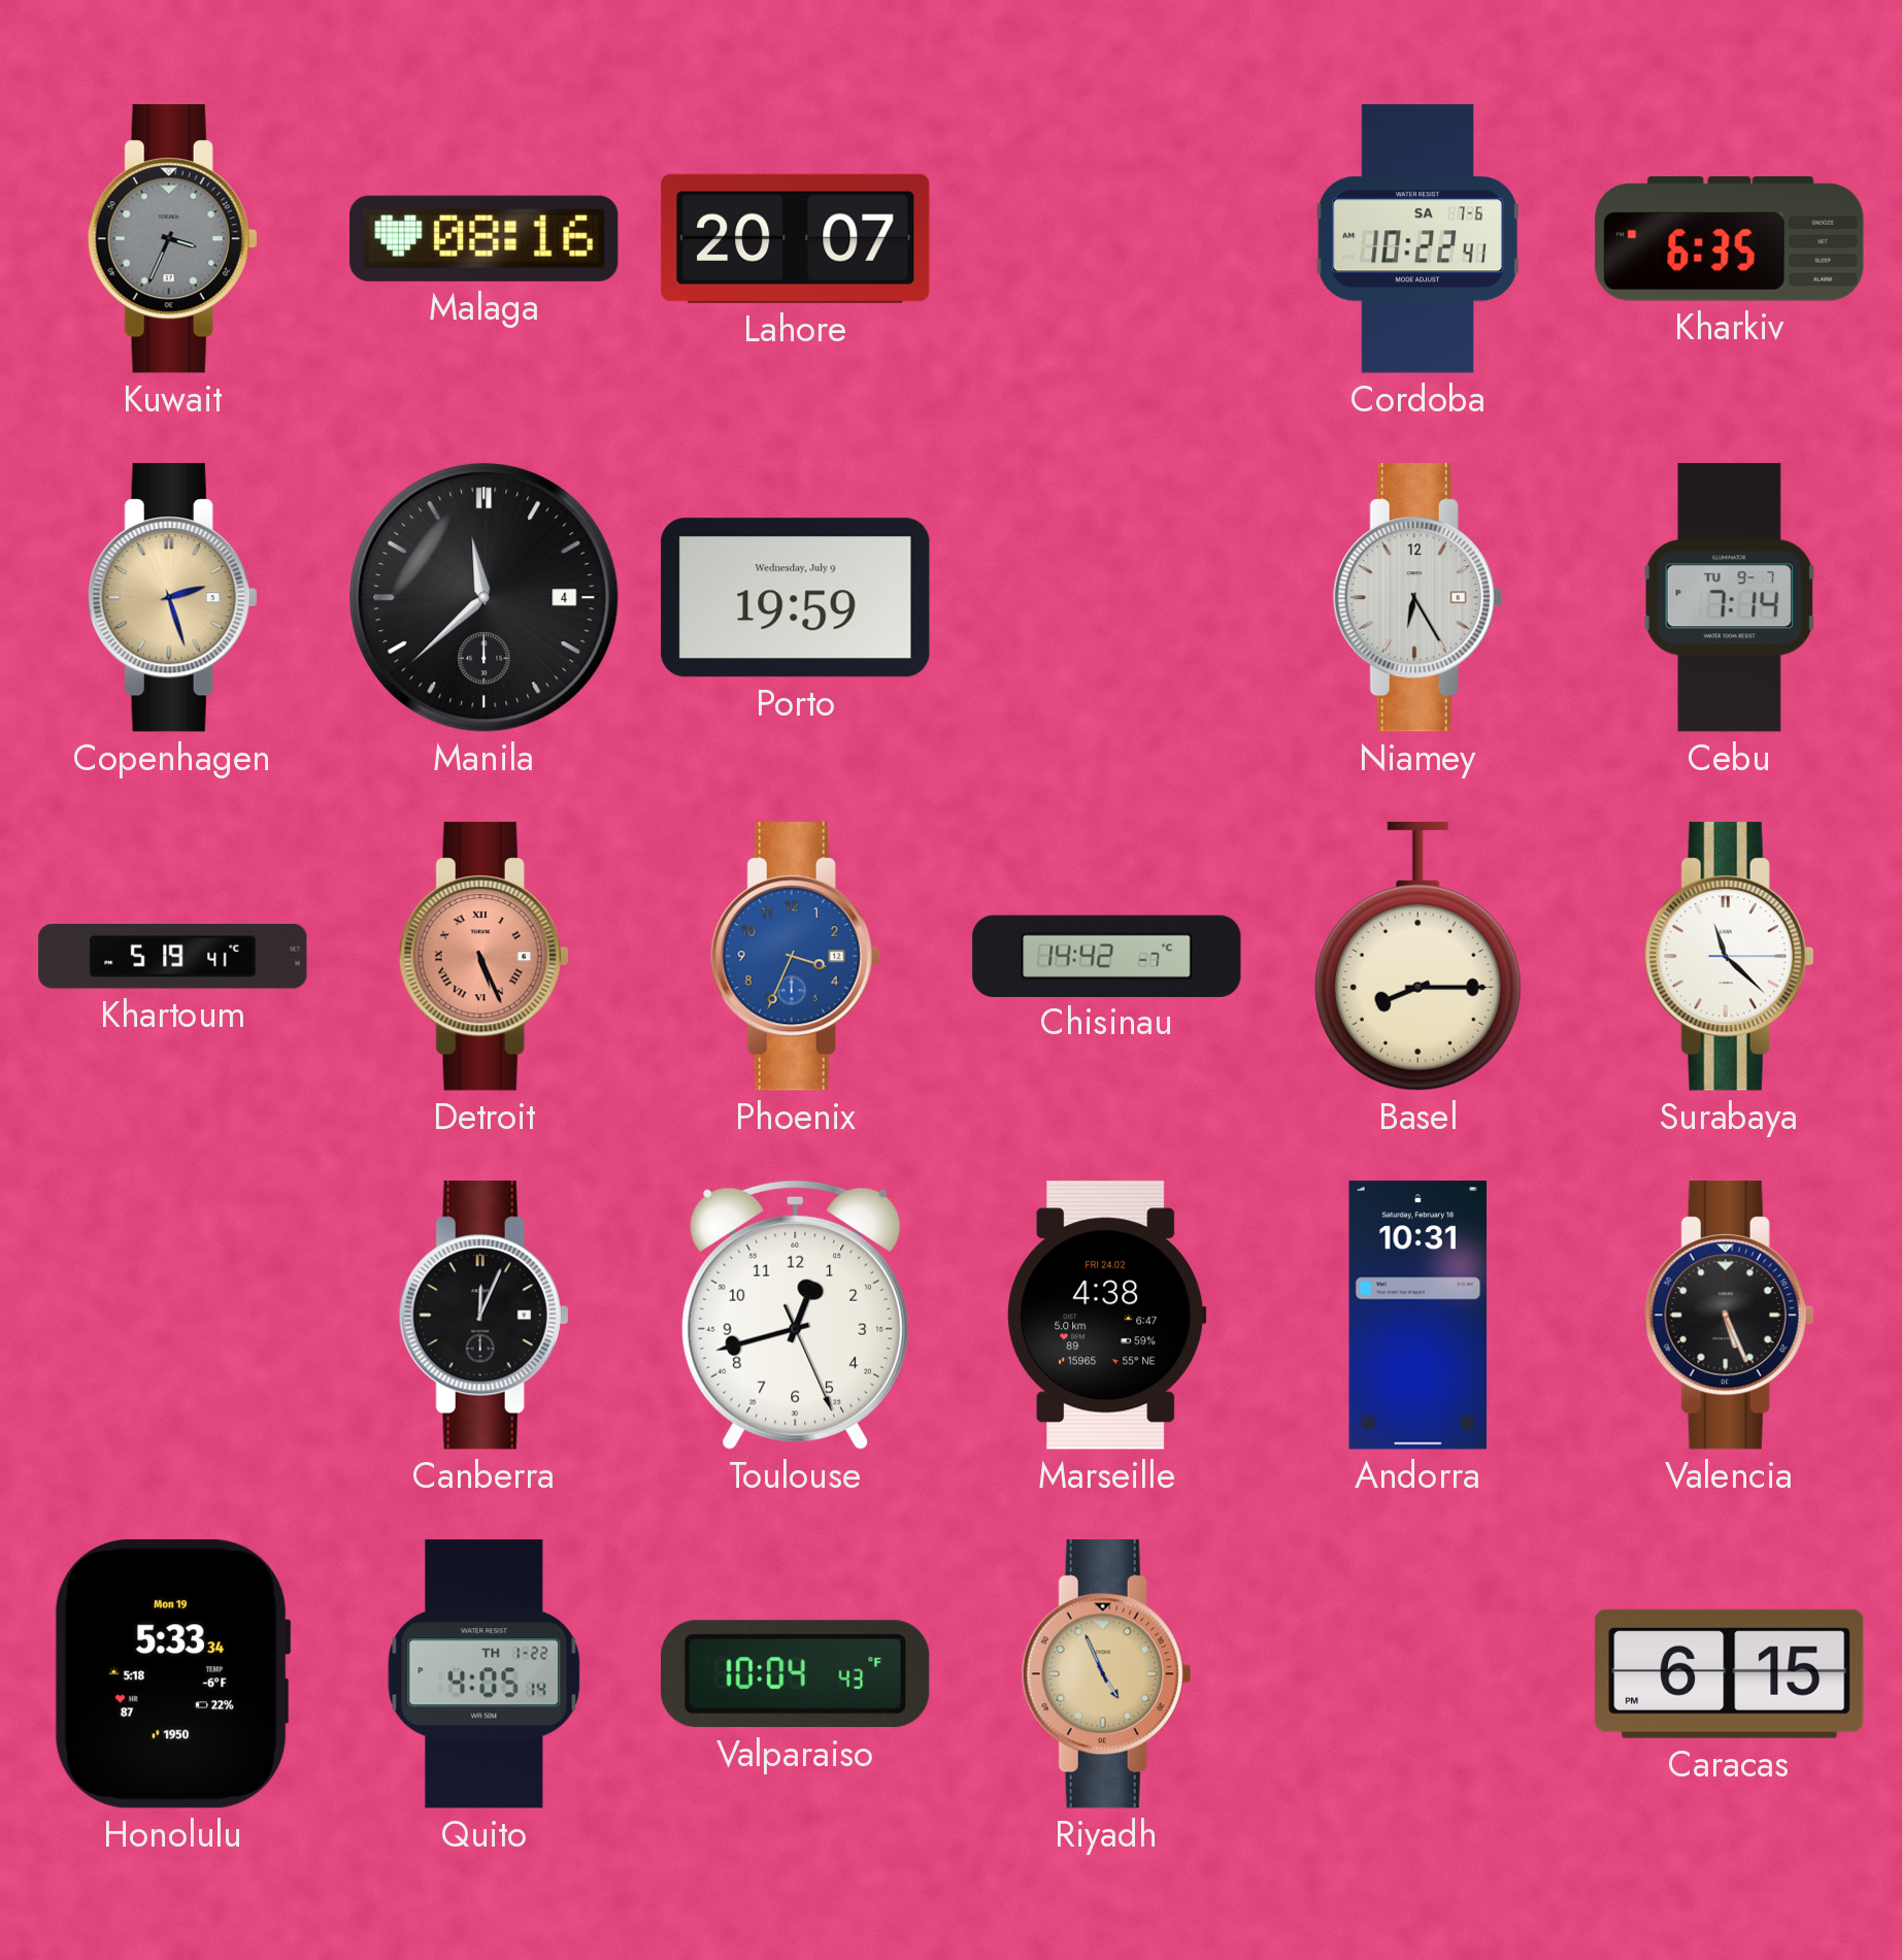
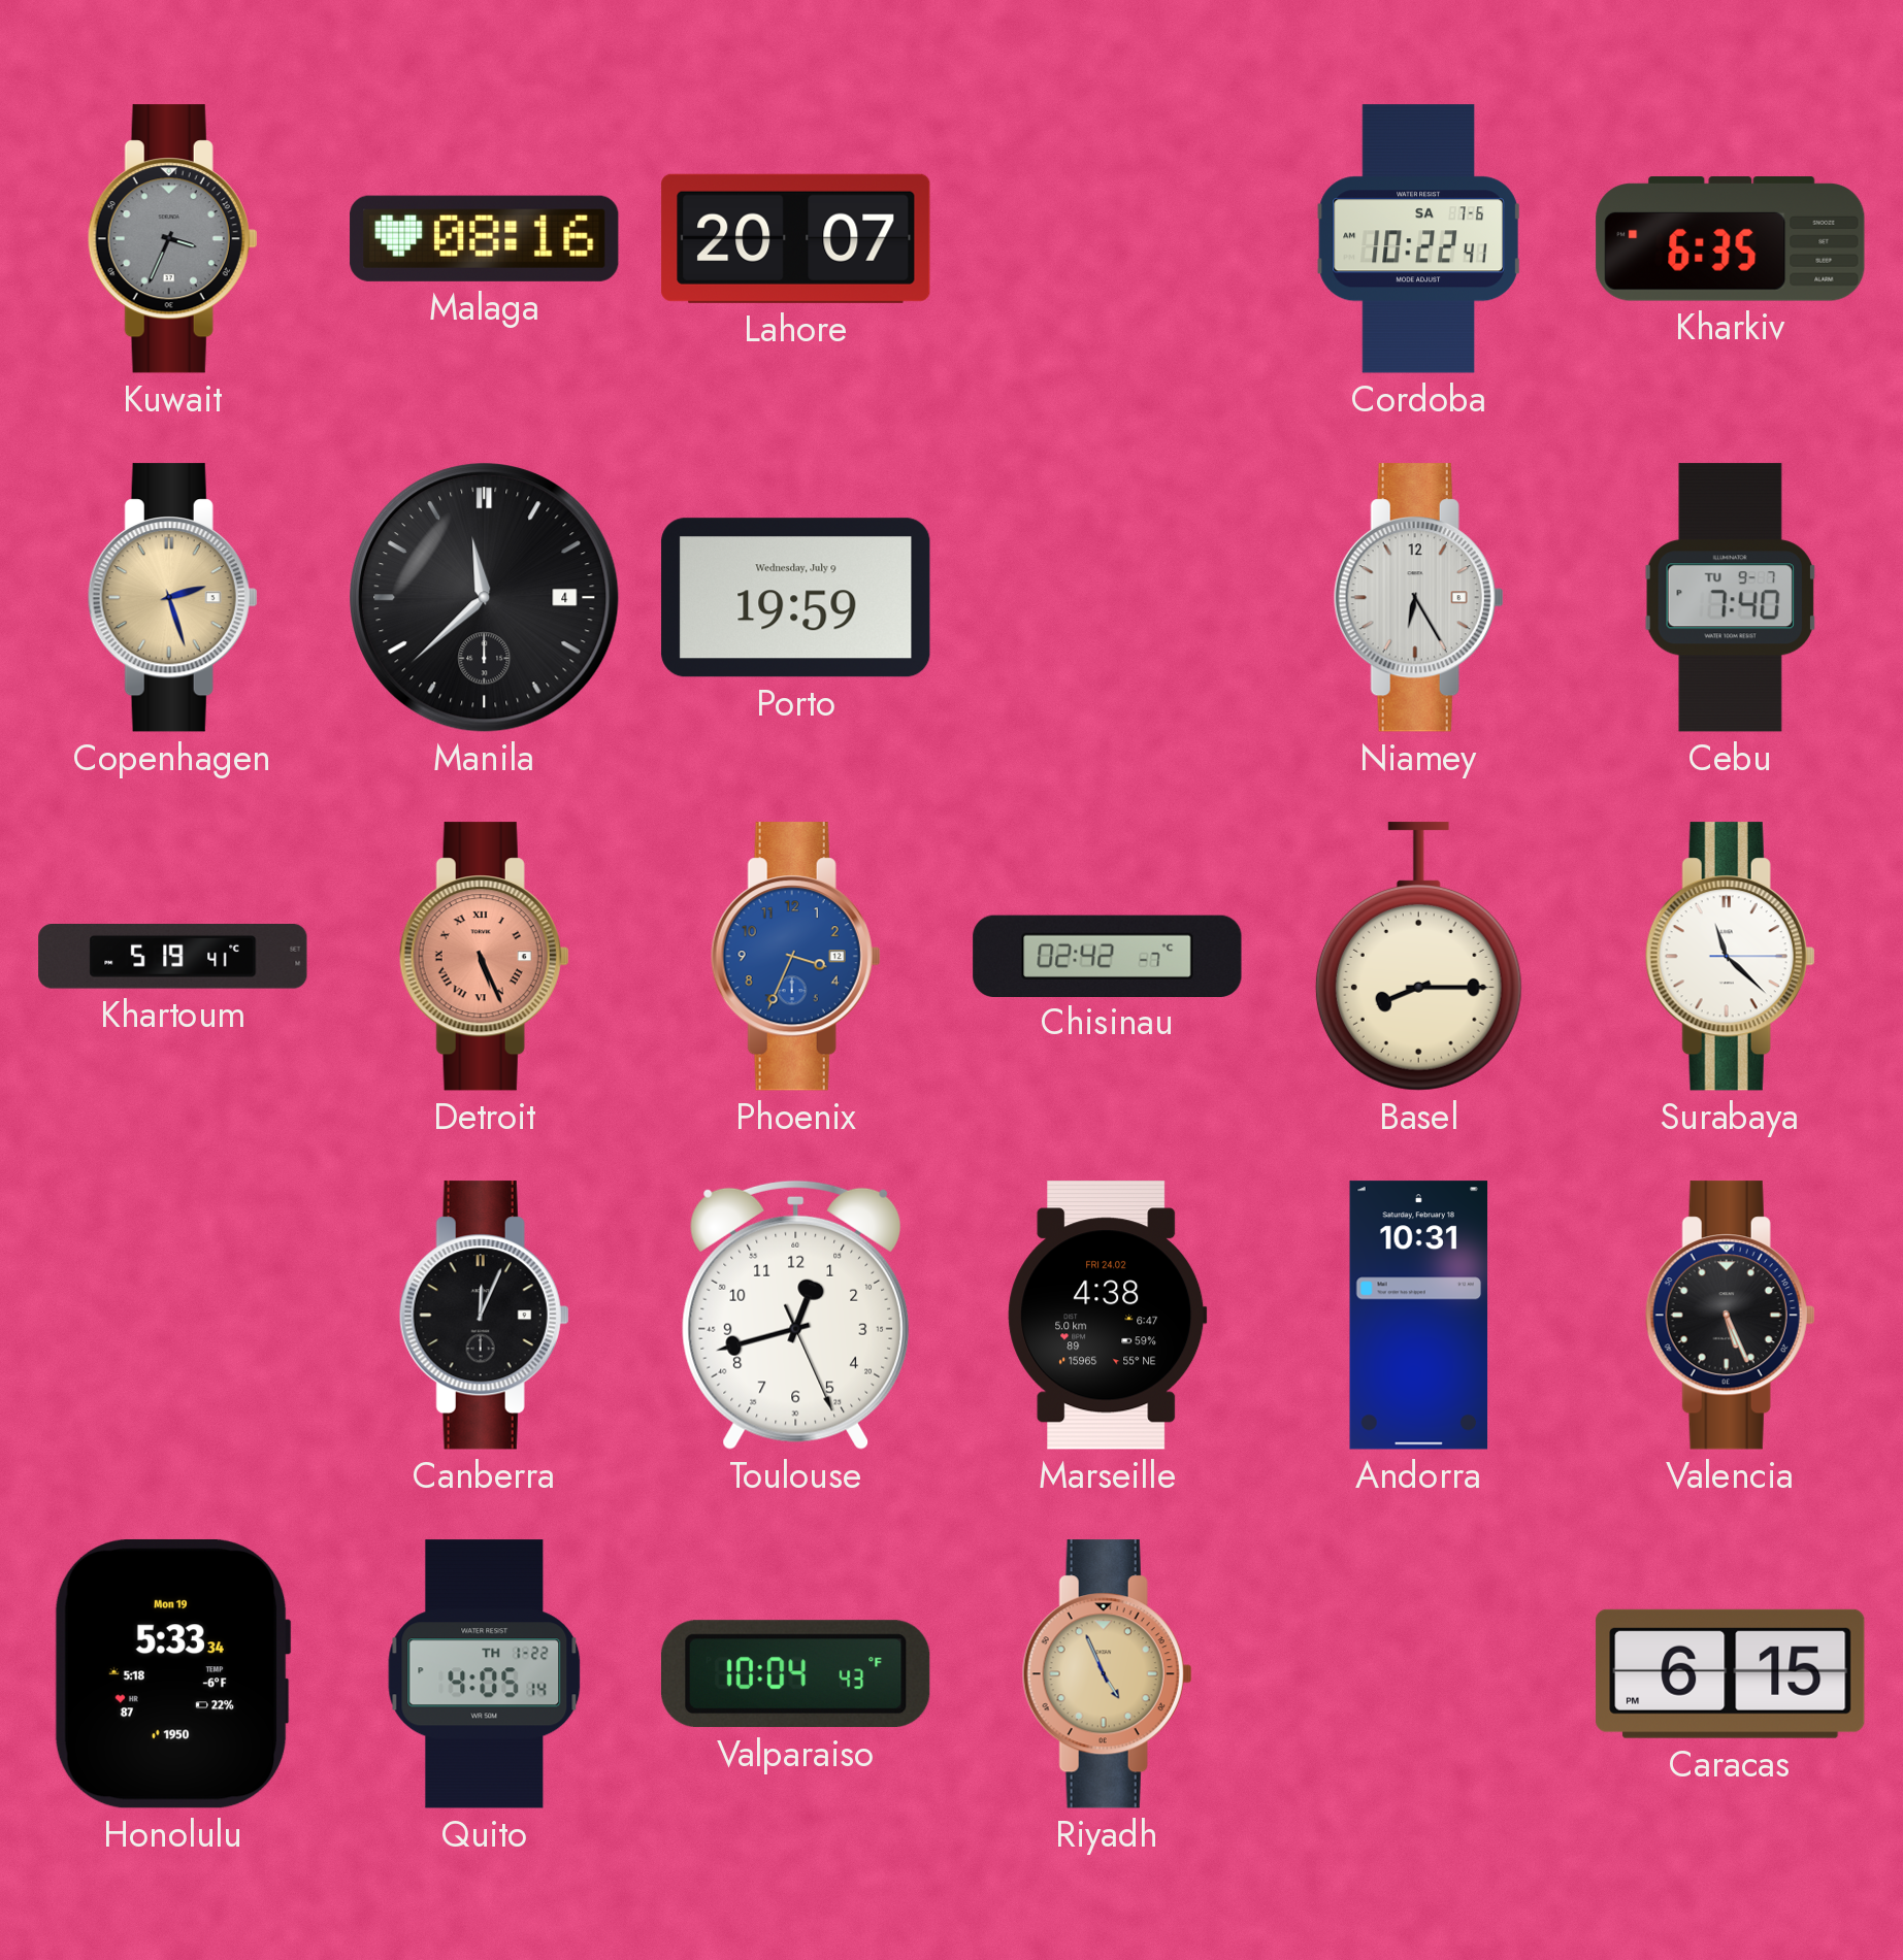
Cebu: 7:14 -> 7:40 (1730, 598)
Chisinau: 14:42 -> 02:42 (1108, 956)
